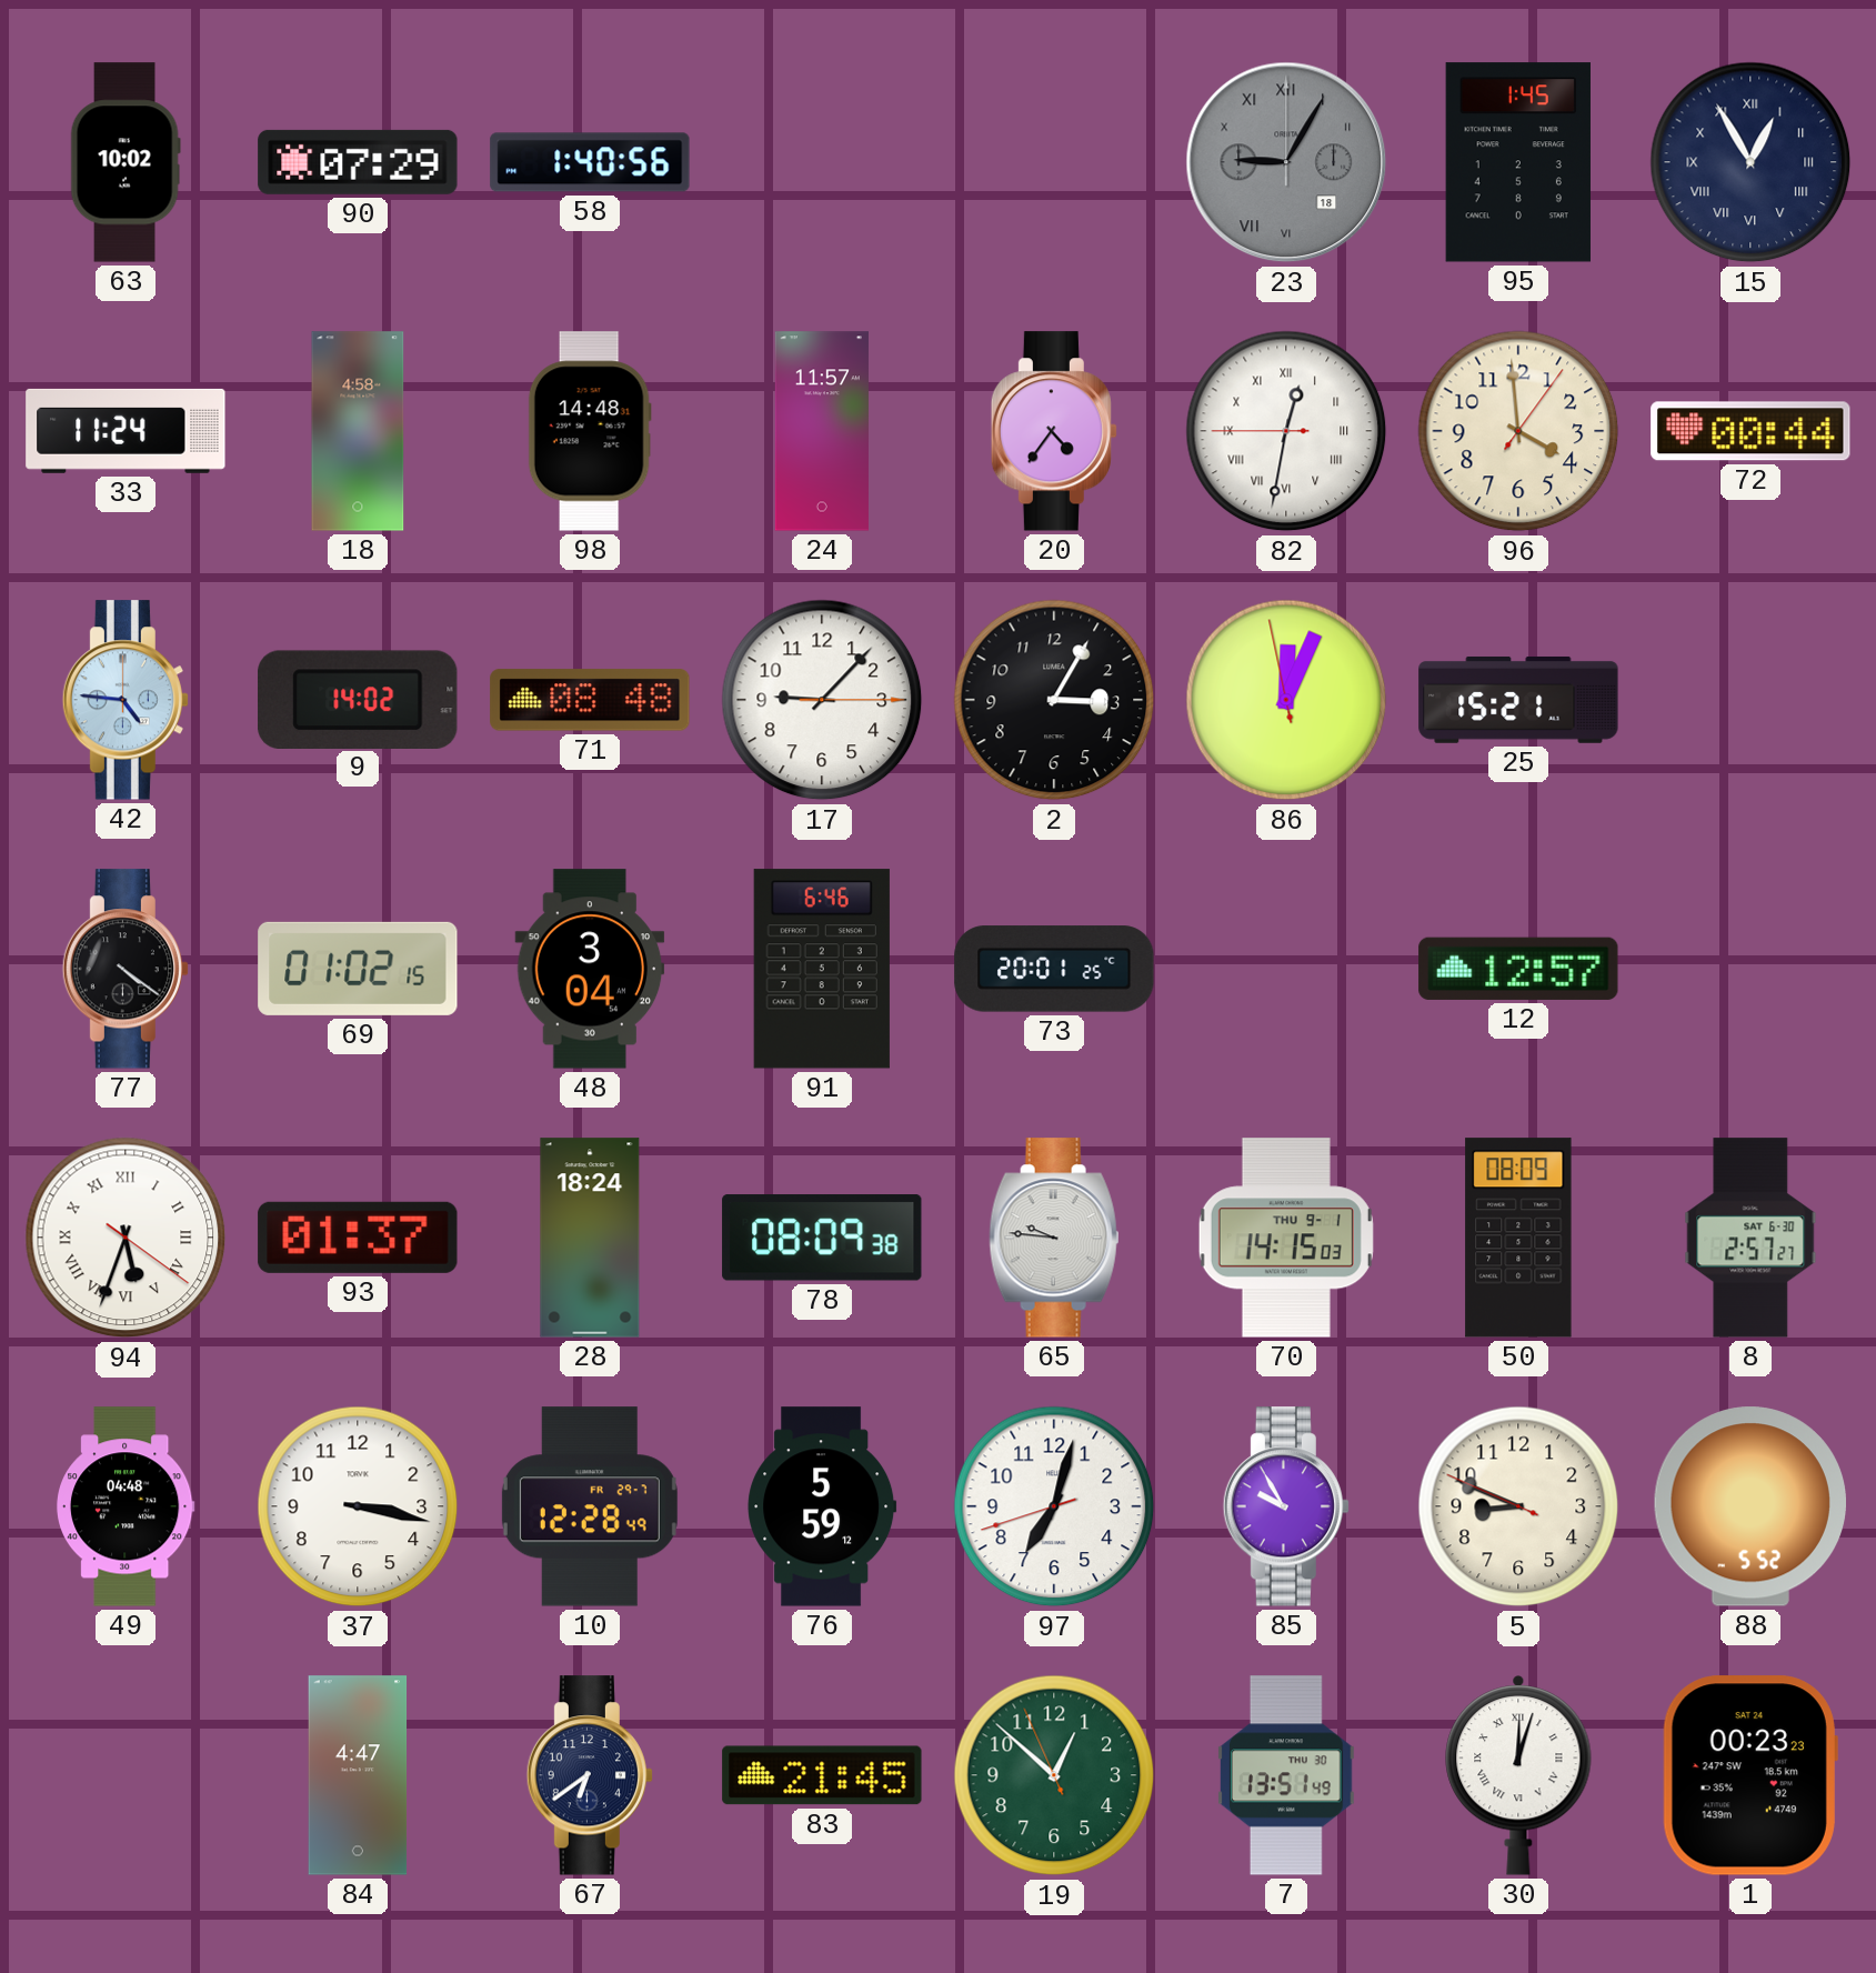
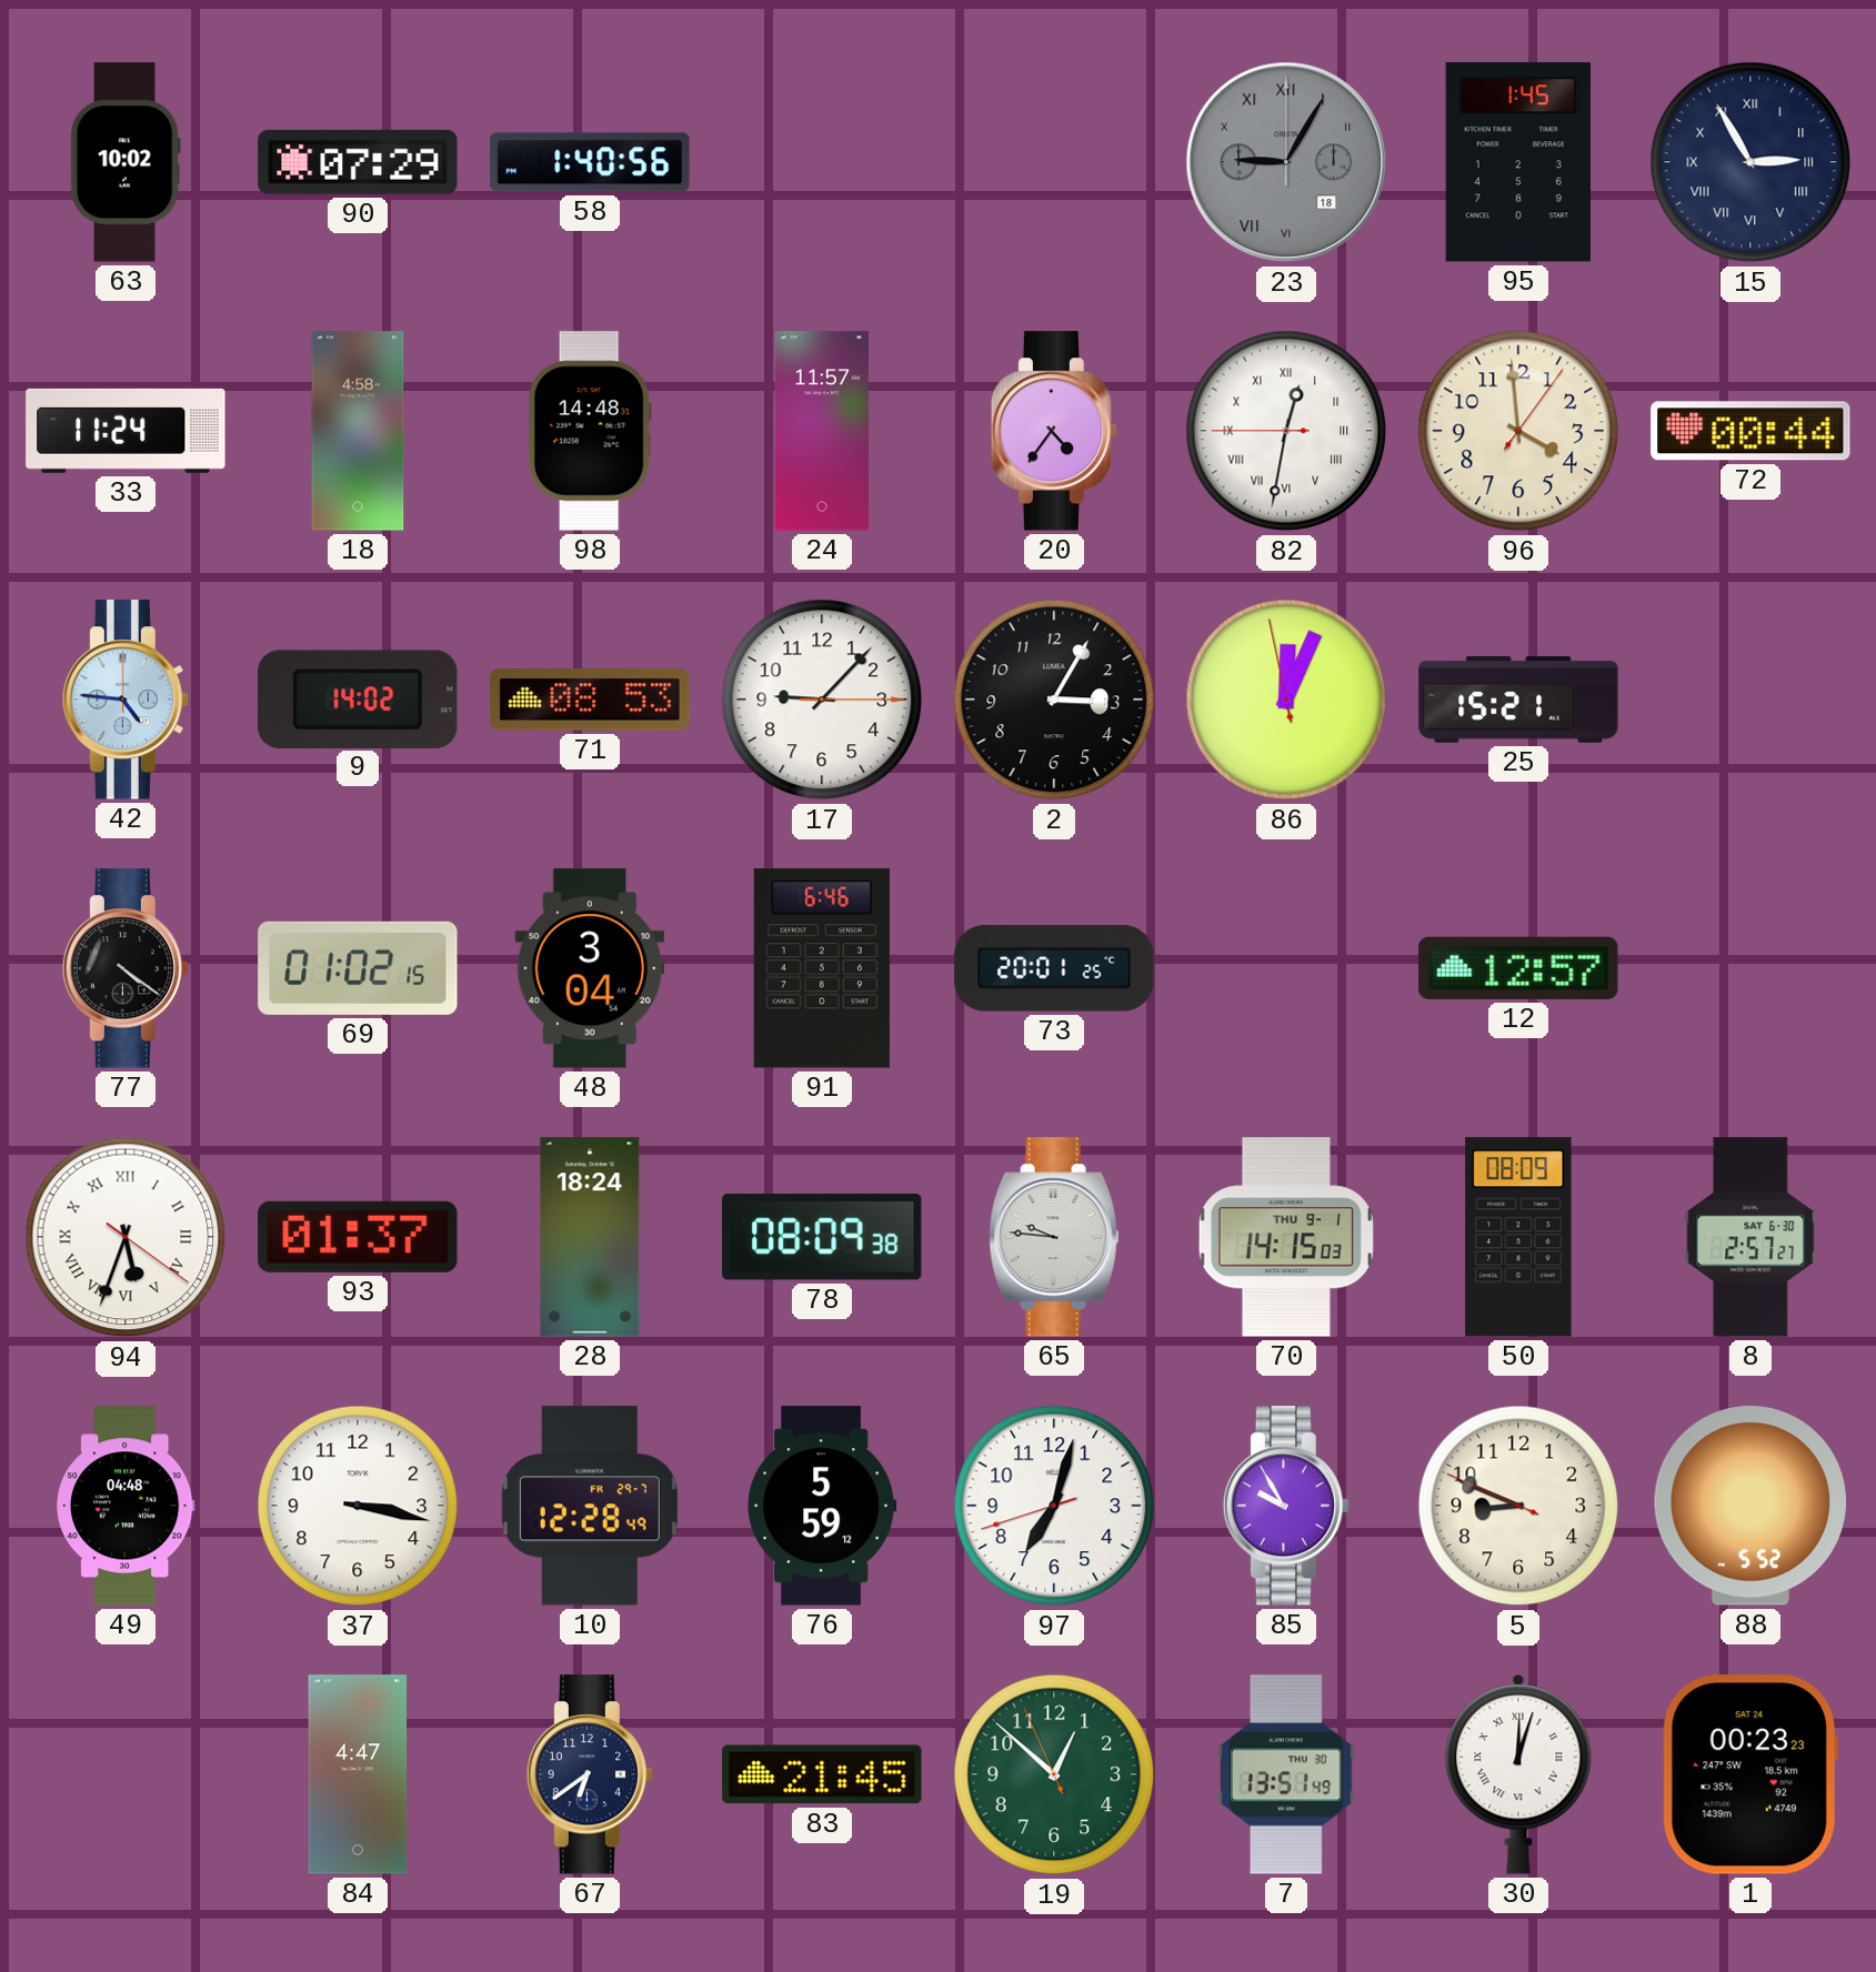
15: 12:55 -> 2:55 (1750, 162)
71: 08:48 -> 08:53 (590, 700)
